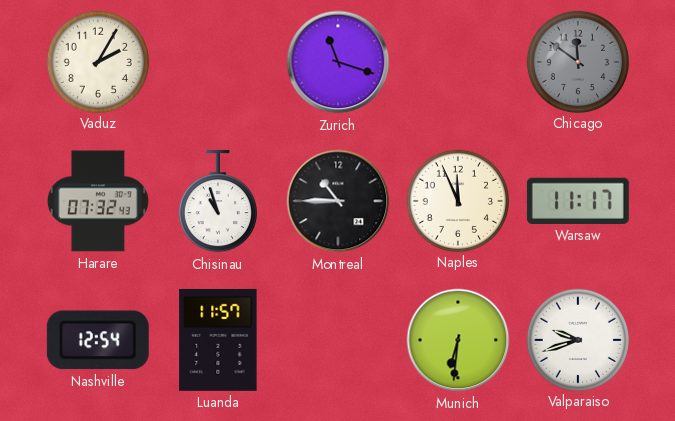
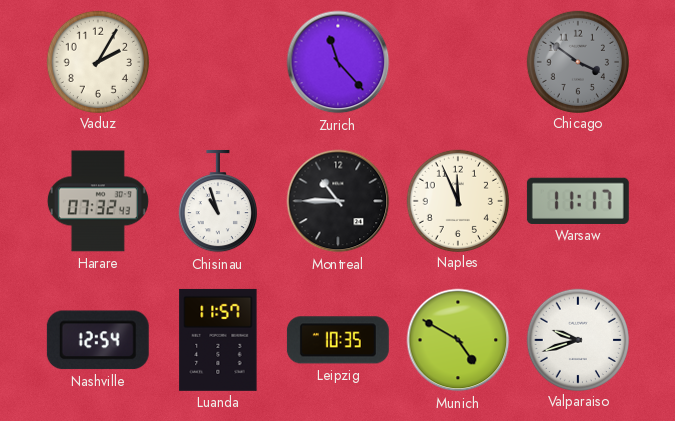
Zurich: 11:18 -> 11:23 (338, 62)
Chicago: 11:51 -> 3:51 (577, 61)
Leipzig: none -> 10:35 (338, 340)
Munich: 6:31 -> 4:50 (458, 340)
